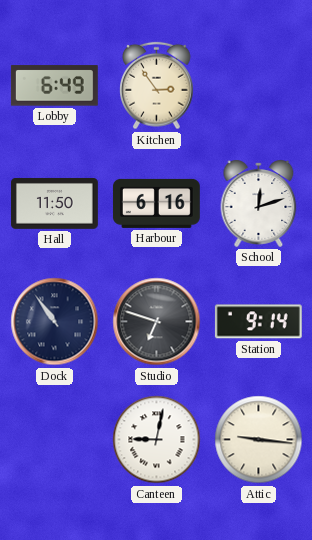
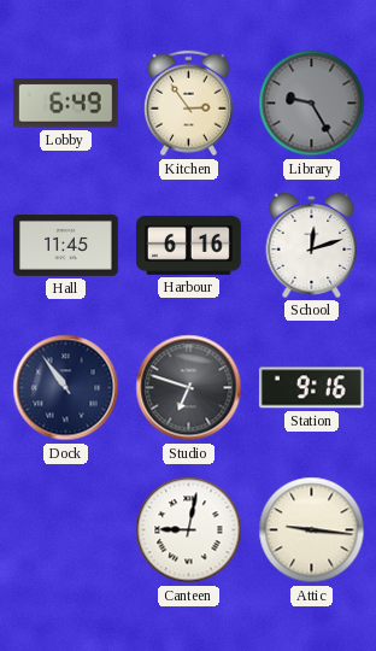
Library: none -> 9:25 (312, 104)
Hall: 11:50 -> 11:45 (65, 245)
Station: 9:14 -> 9:16 (311, 388)
